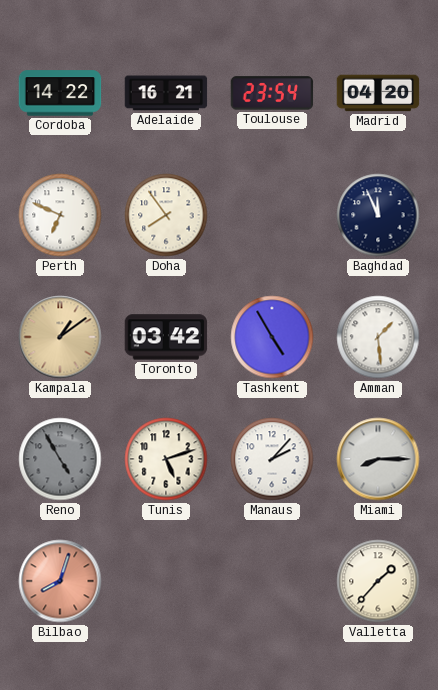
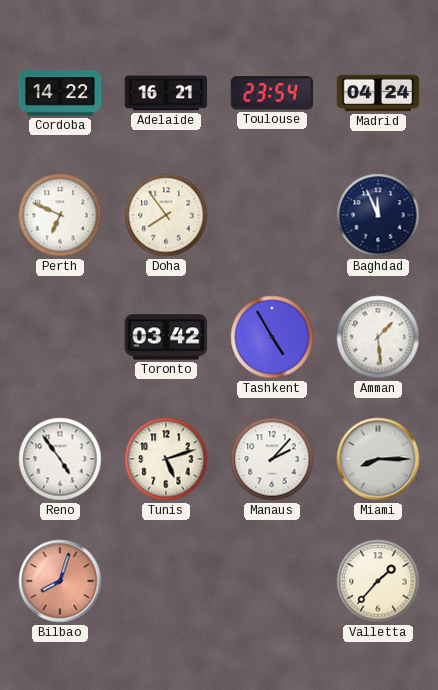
Madrid: 04:20 -> 04:24 (378, 93)
Kampala: 1:09 -> none (60, 337)
Reno: 4:55 -> 4:54 (60, 459)
Reno dial: grey -> white (60, 459)
